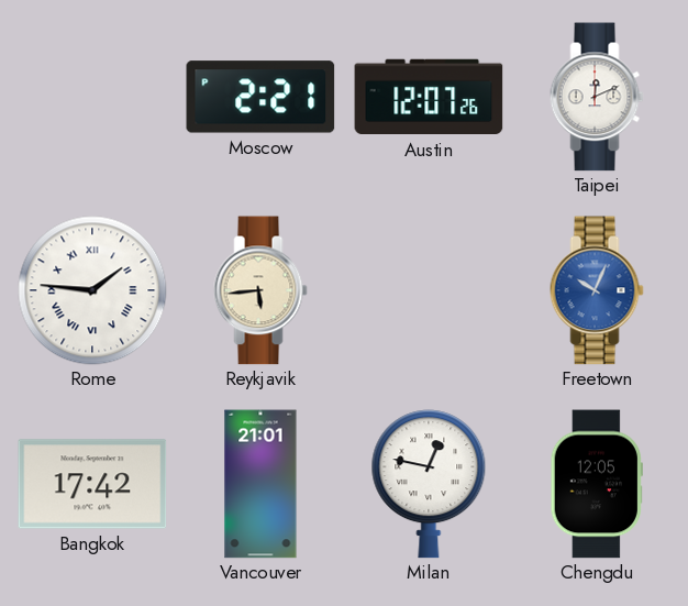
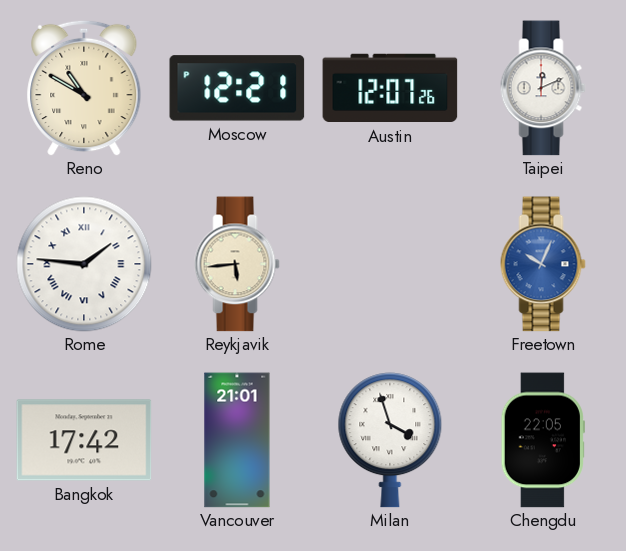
Reno: none -> 10:50 (84, 88)
Moscow: 2:21 -> 12:21 (237, 88)
Milan: 12:47 -> 3:57 (390, 440)
Chengdu: 12:05 -> 22:05 (543, 440)
